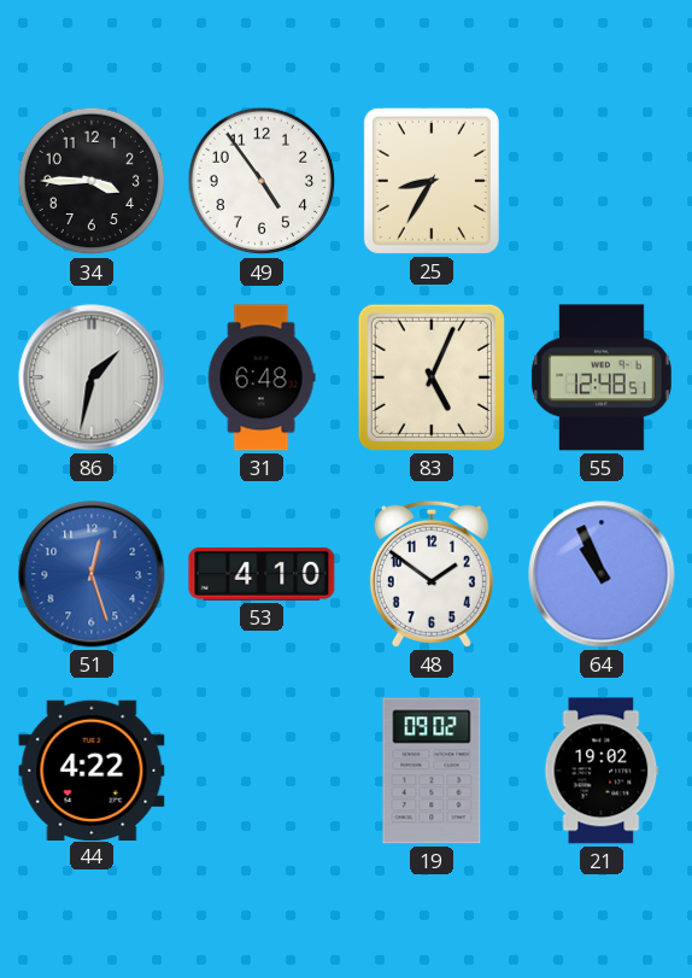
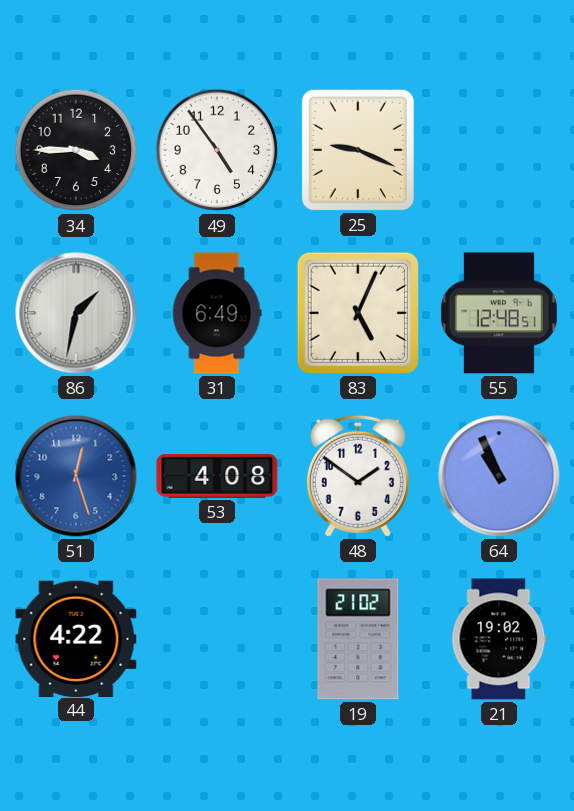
25: 8:35 -> 9:19 (358, 150)
31: 6:48 -> 6:49 (217, 313)
53: 4:10 -> 4:08 (217, 476)
19: 09:02 -> 21:02 (358, 639)
